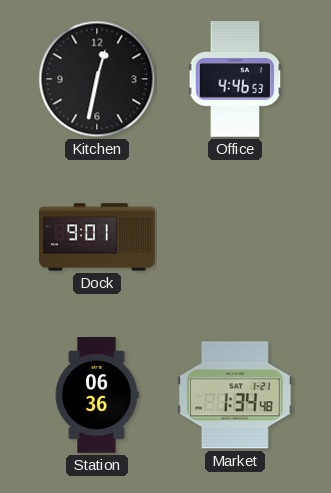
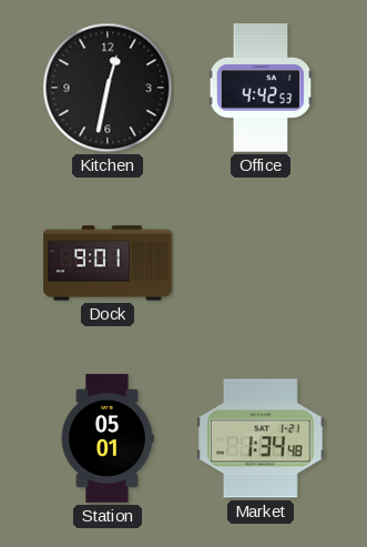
Office: 4:46 -> 4:42 (261, 89)
Station: 06:36 -> 05:01 (108, 438)
